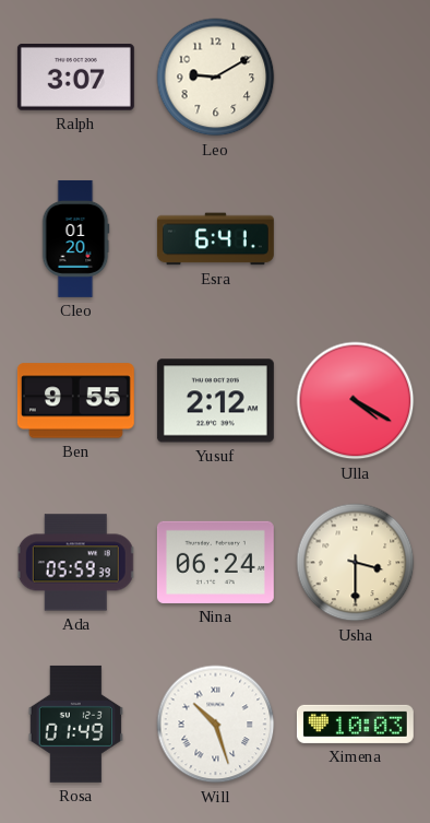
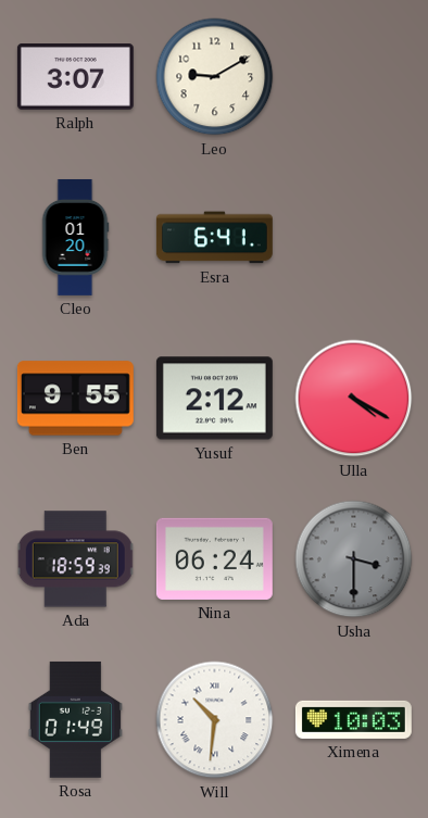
Ada: 05:59 -> 18:59 (76, 559)
Usha dial: cream -> grey (354, 559)
Will: 10:27 -> 10:31 (215, 720)
